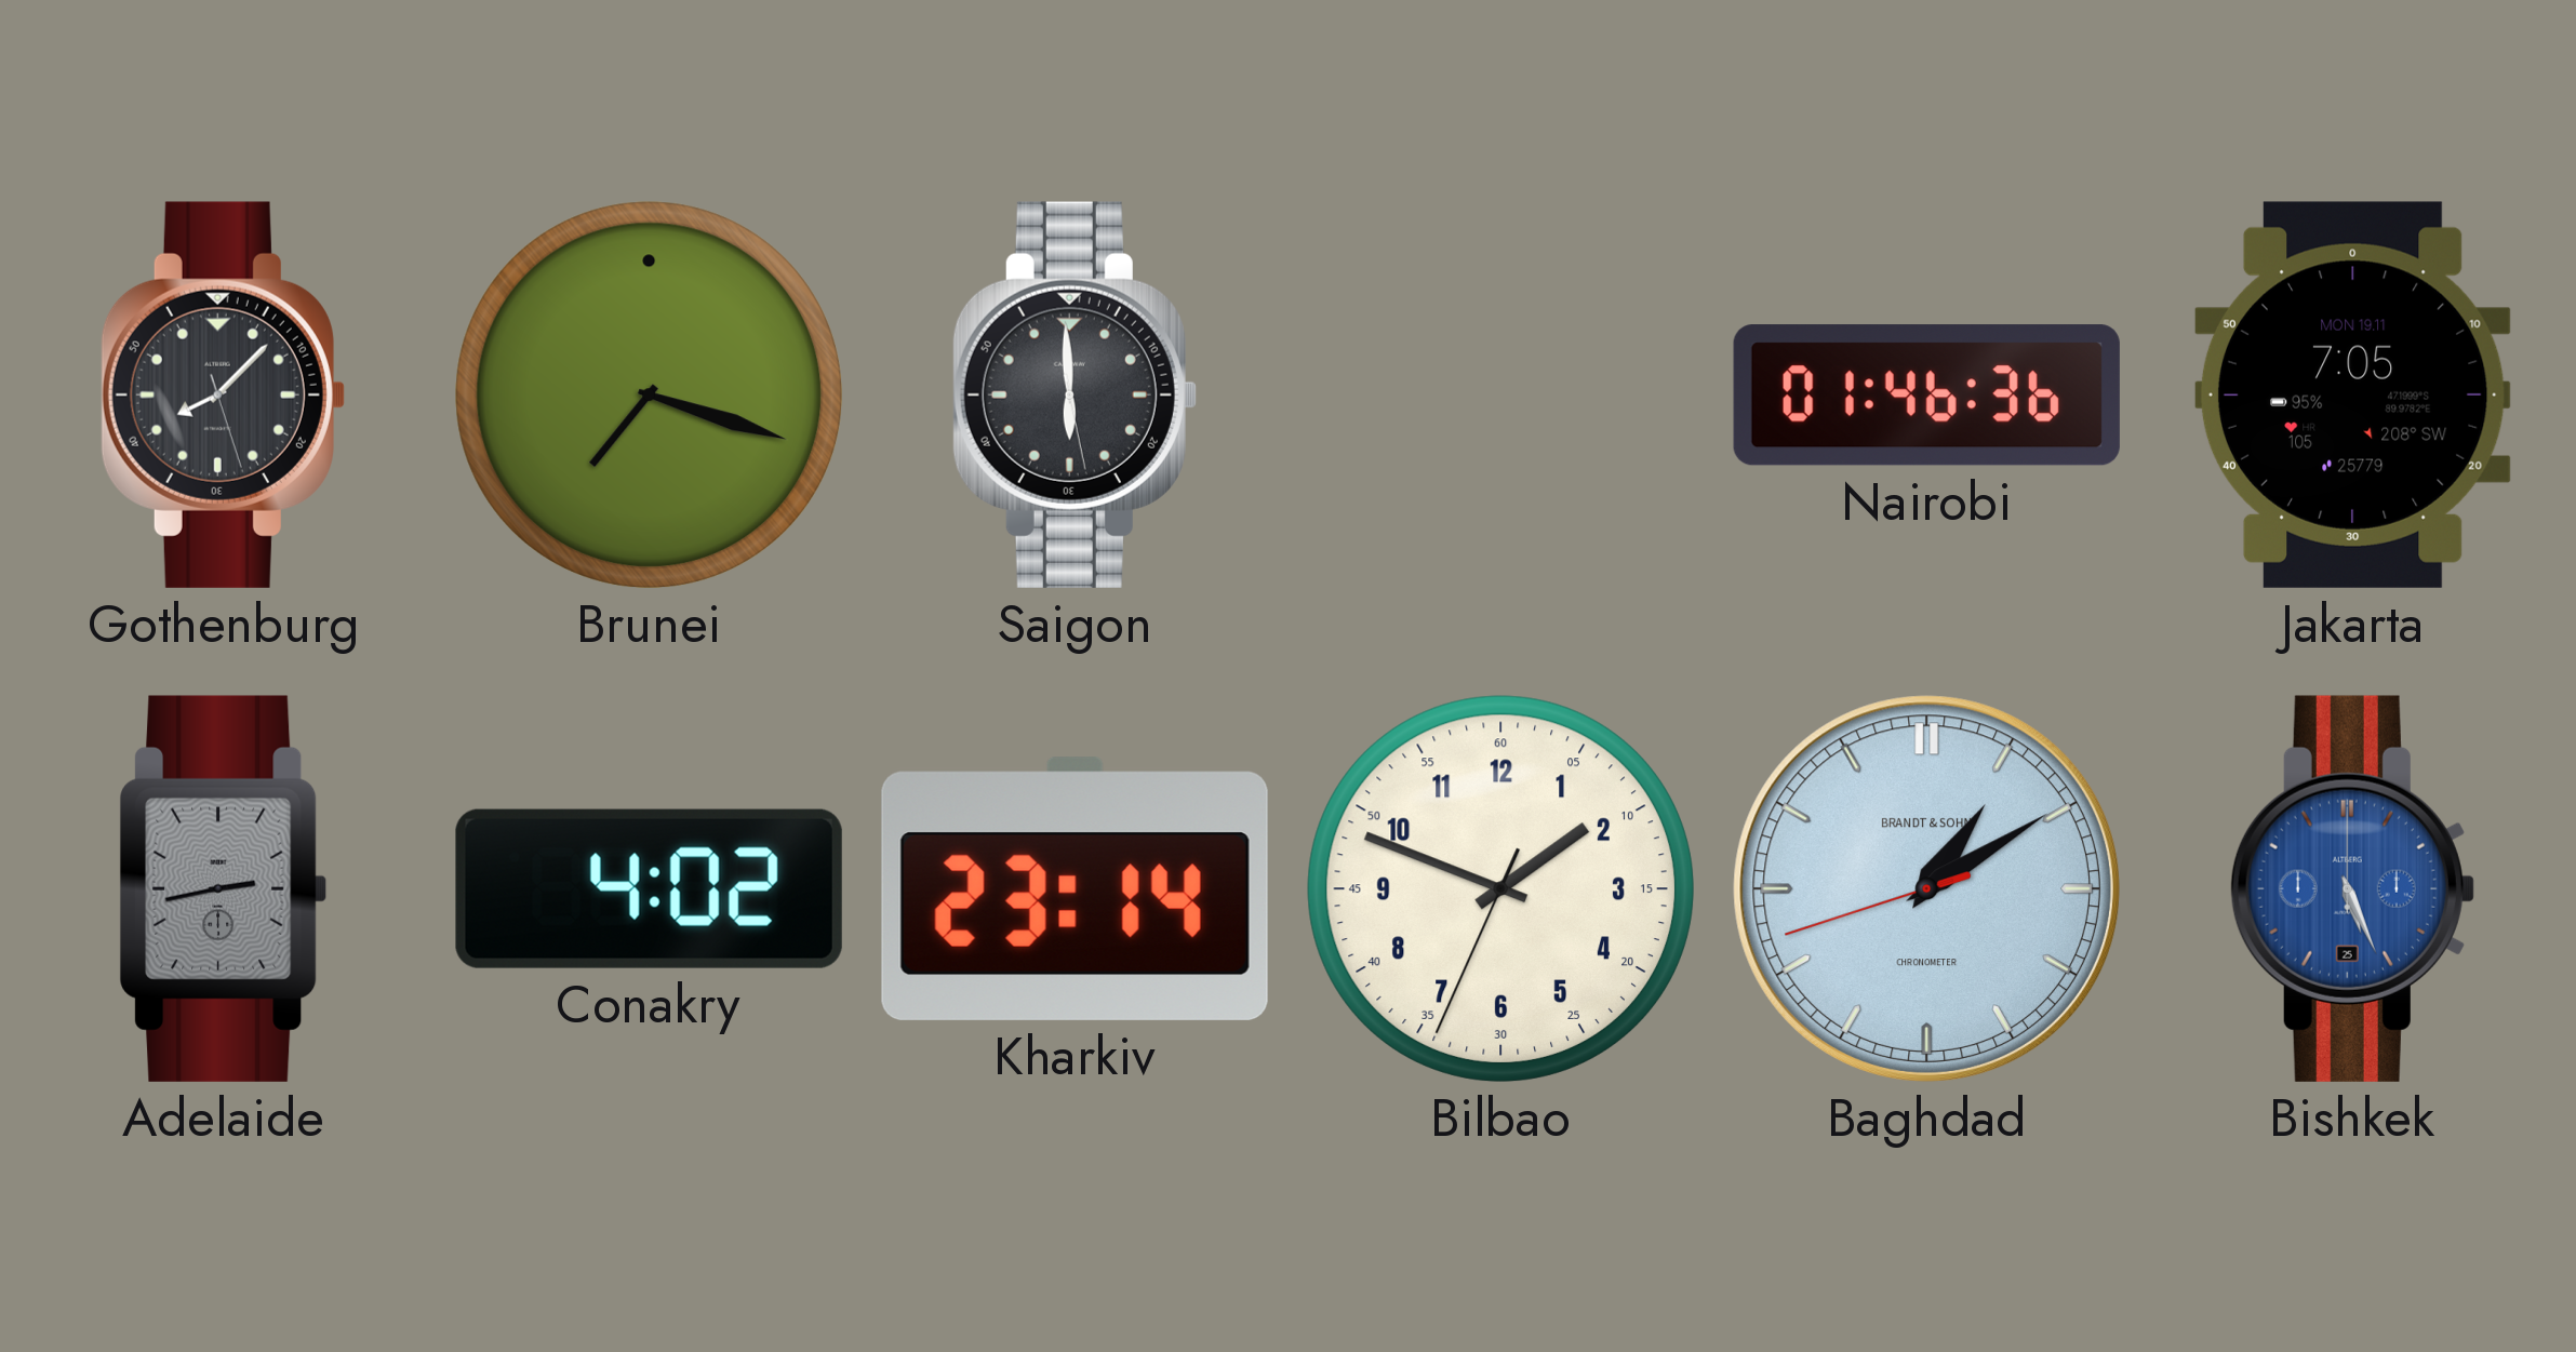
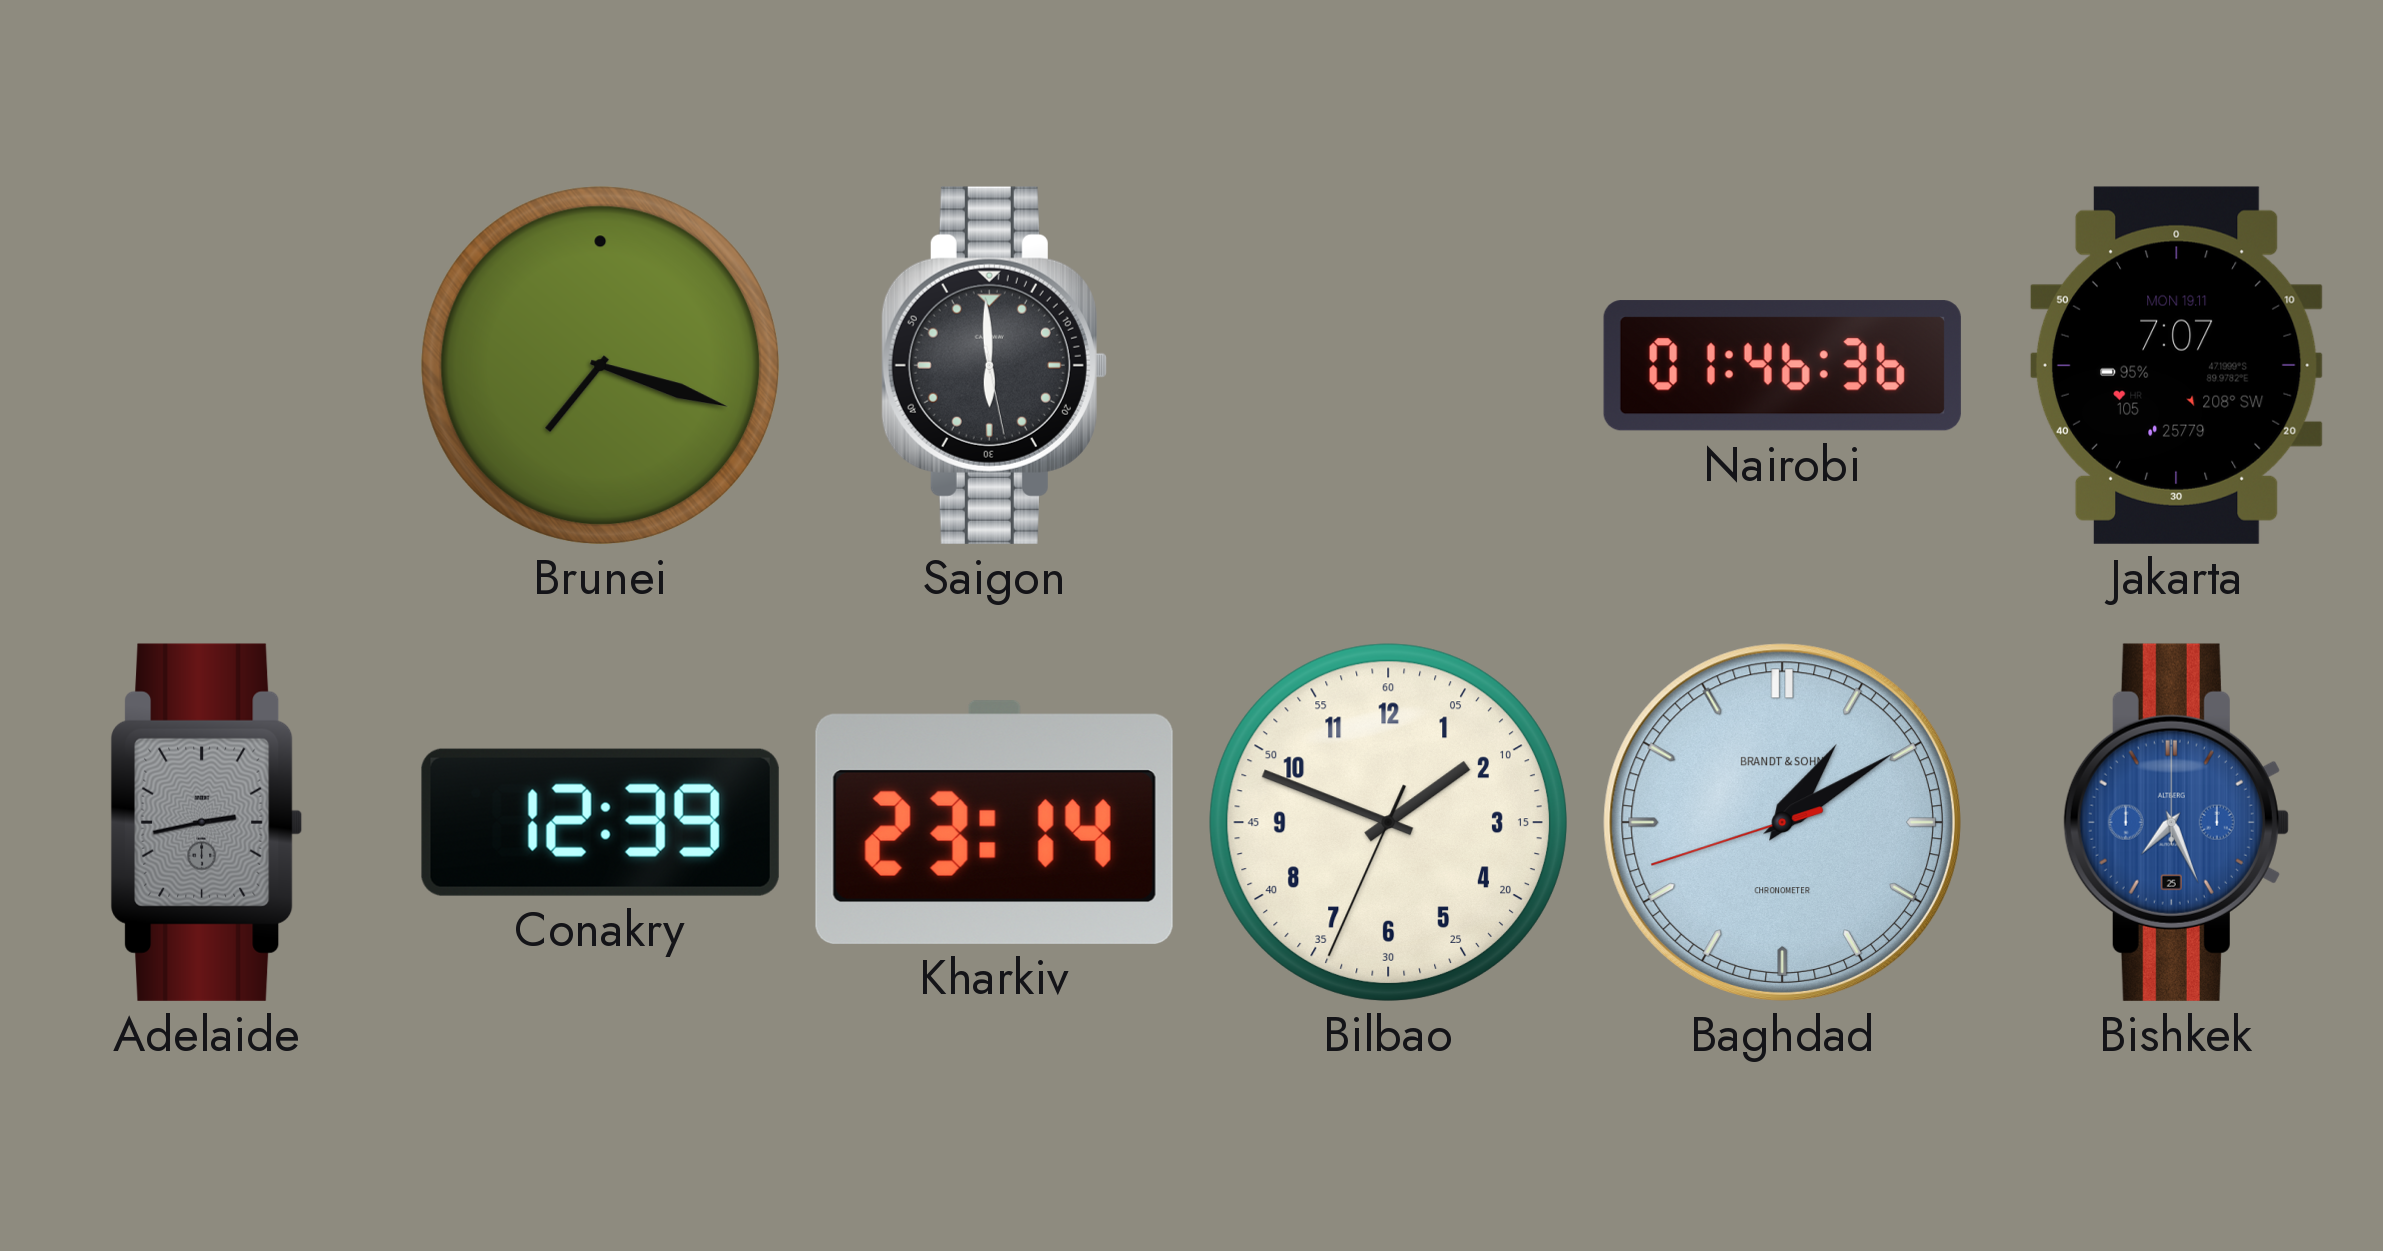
Gothenburg: 8:07 -> none (223, 394)
Jakarta: 7:05 -> 7:07 (2176, 365)
Conakry: 4:02 -> 12:39 (600, 822)
Bishkek: 5:26 -> 7:26 (2176, 822)
